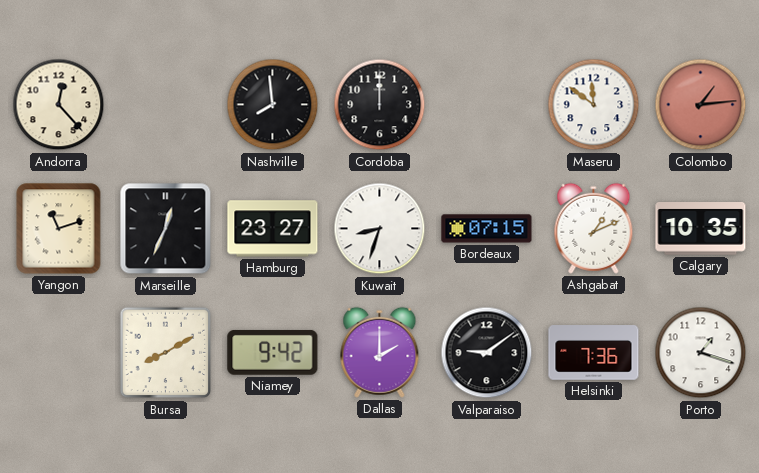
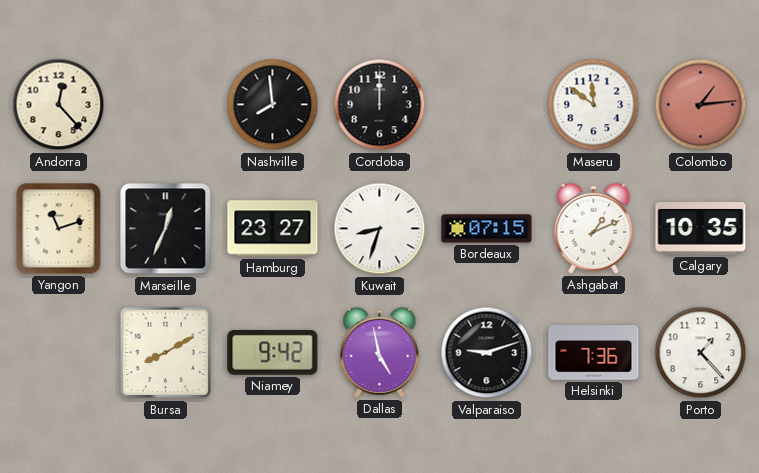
Dallas: 2:00 -> 4:58 (380, 352)
Valparaiso: 9:09 -> 9:12 (487, 353)
Porto: 1:18 -> 1:23 (701, 353)
